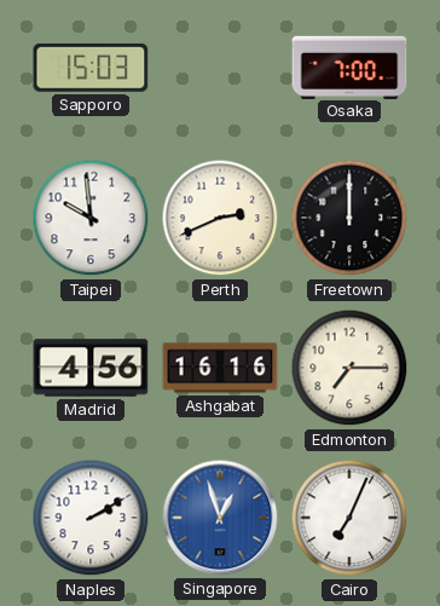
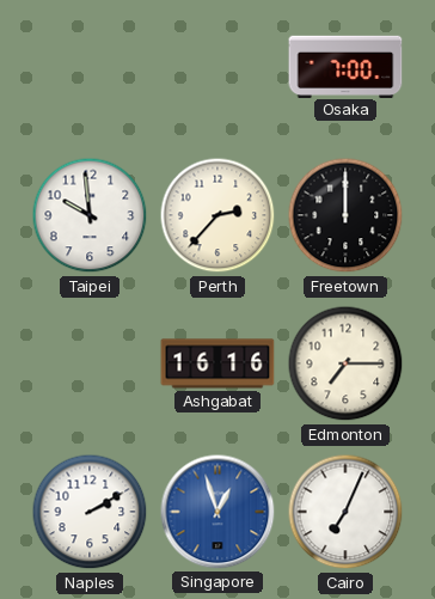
Sapporo: 15:03 -> none (91, 68)
Perth: 2:41 -> 2:37 (217, 215)
Madrid: 4:56 -> none (91, 368)
